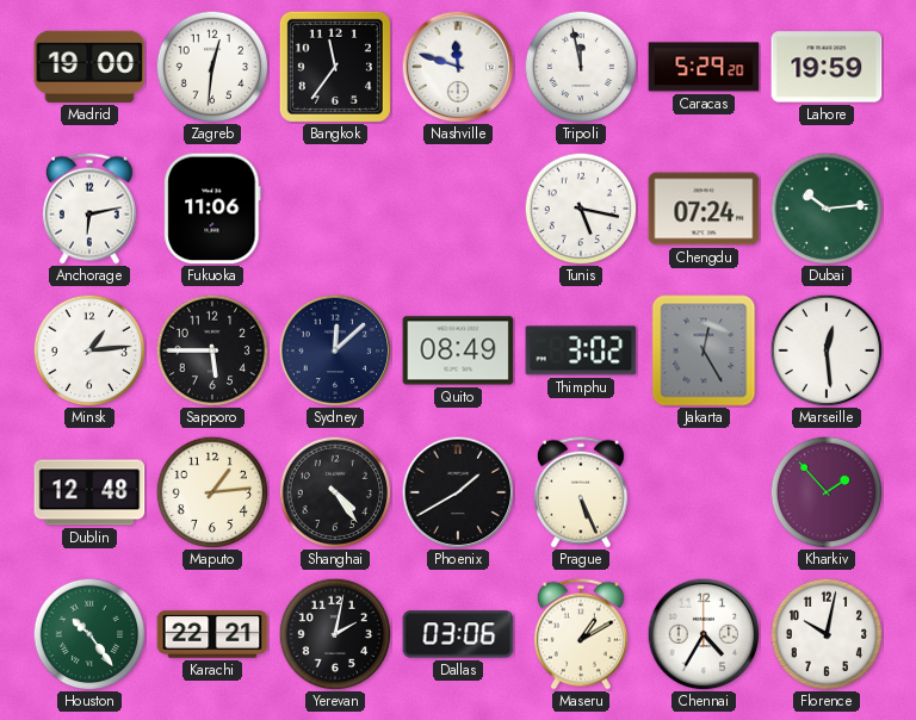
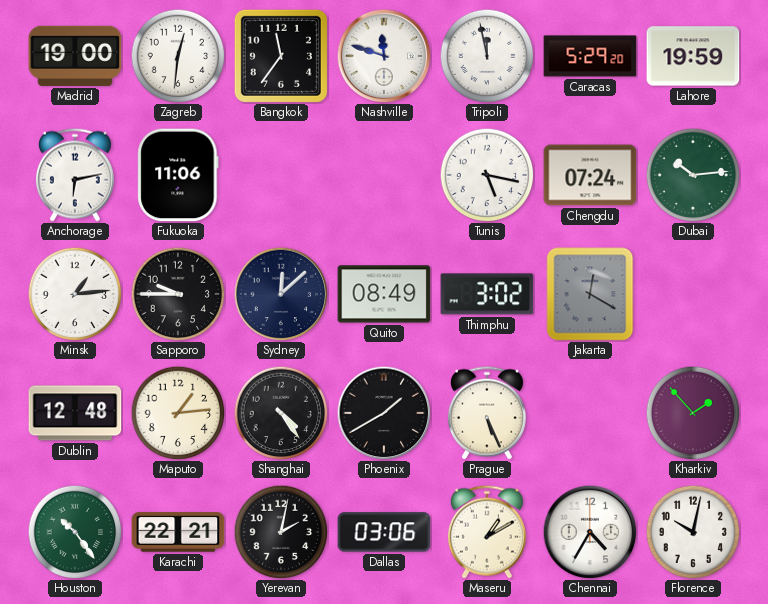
Sapporo: 5:45 -> 9:45 (178, 294)
Jakarta: 12:25 -> 12:20 (590, 294)
Marseille: 12:29 -> none (827, 350)
